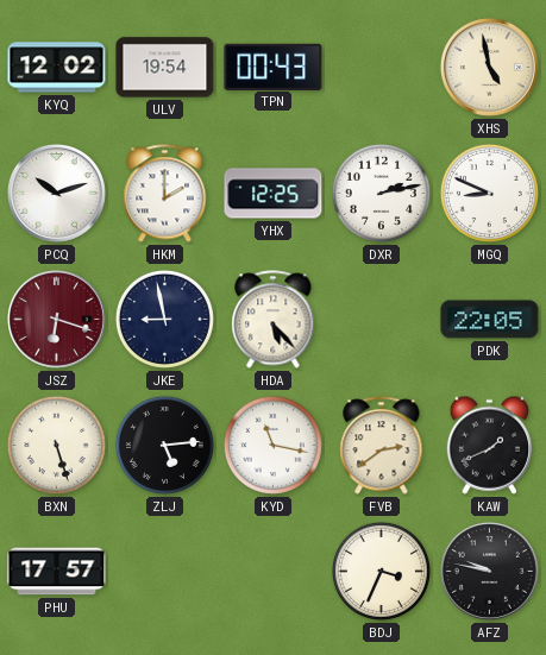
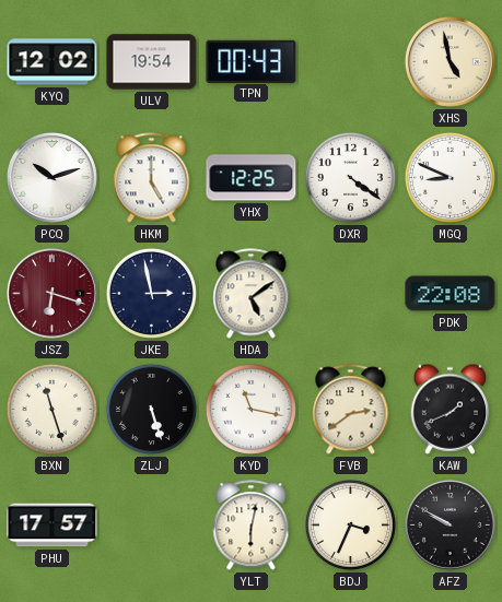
HKM: 2:00 -> 5:00 (152, 178)
DXR: 2:13 -> 4:21 (350, 177)
JKE: 8:58 -> 2:58 (151, 293)
HDA: 5:23 -> 5:09 (252, 294)
PDK: 22:05 -> 22:08 (451, 294)
BXN: 5:27 -> 11:27 (51, 409)
ZLJ: 5:14 -> 5:27 (151, 409)
YLT: none -> 6:02 (252, 526)
AFZ: 9:47 -> 9:50 (450, 524)
